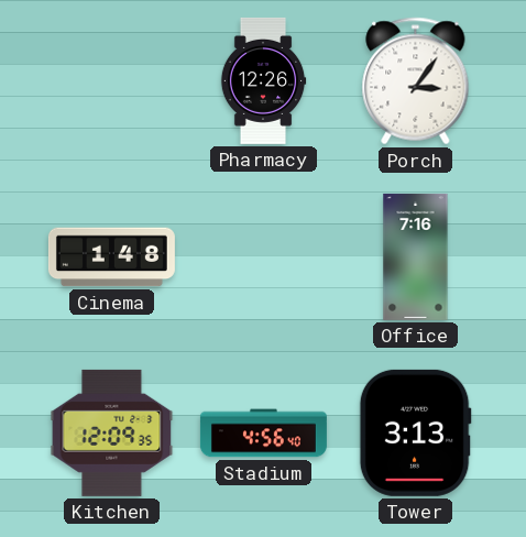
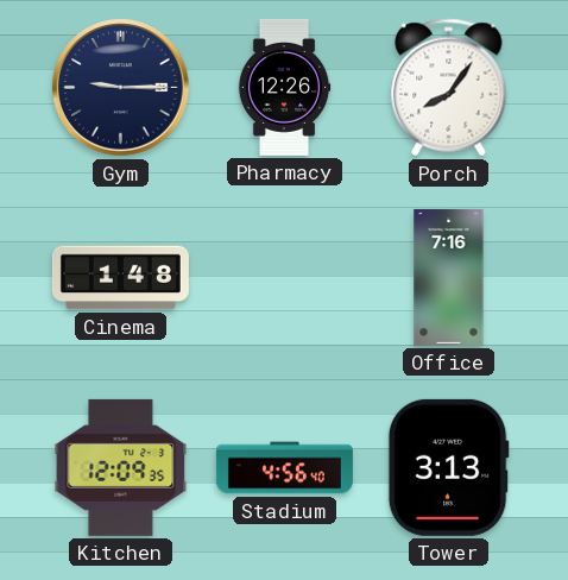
Gym: none -> 9:15 (121, 88)
Porch: 3:06 -> 8:06 (449, 88)
